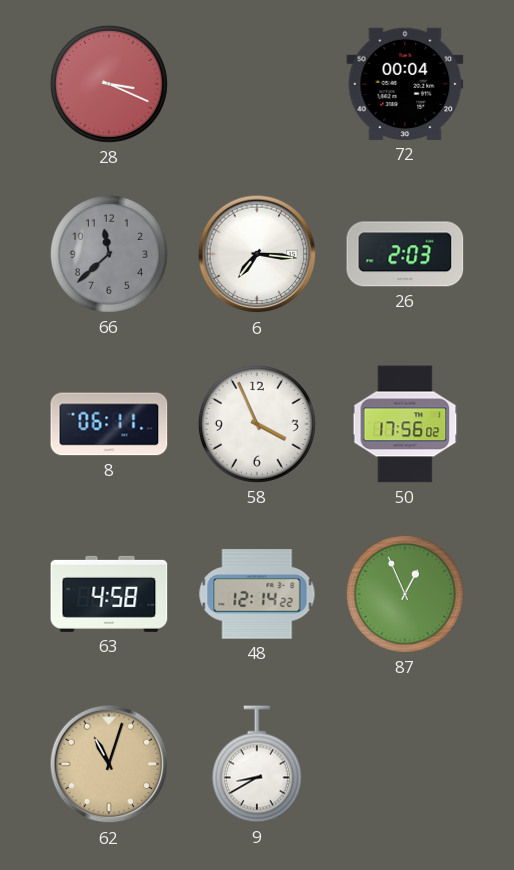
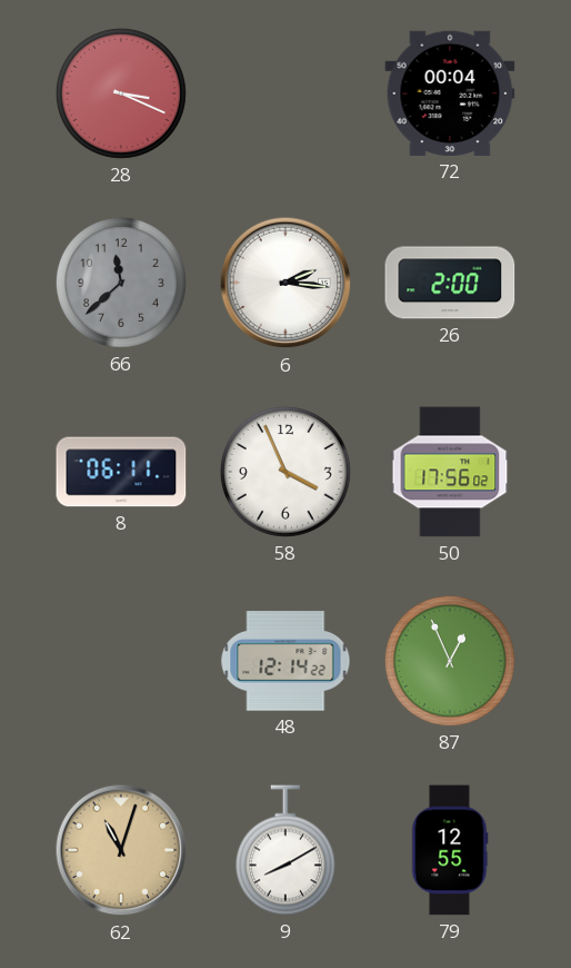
6: 7:16 -> 2:16 (285, 283)
26: 2:03 -> 2:00 (450, 283)
63: 4:58 -> none (109, 594)
9: 8:40 -> 8:10 (285, 850)
79: none -> 12:55 (450, 850)
